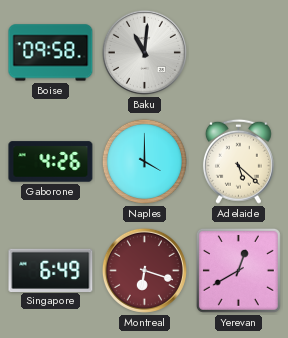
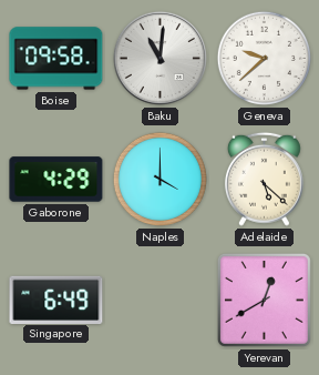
Geneva: none -> 9:38 (264, 58)
Gaborone: 4:26 -> 4:29 (56, 180)
Montreal: 6:18 -> none (144, 270)
